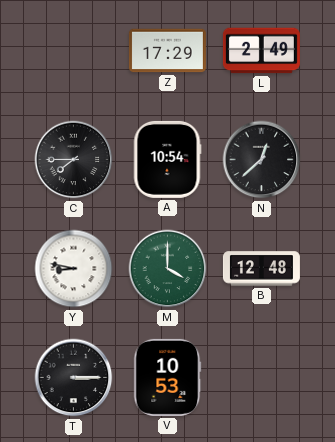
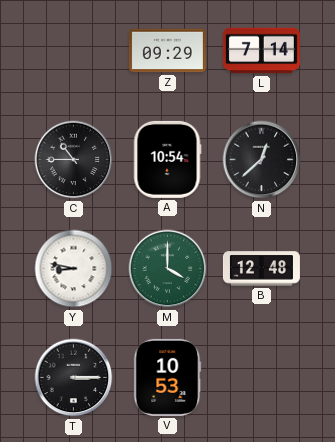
Z: 17:29 -> 09:29 (167, 51)
L: 2:49 -> 7:14 (261, 51)
C: 7:45 -> 10:45 (74, 160)
